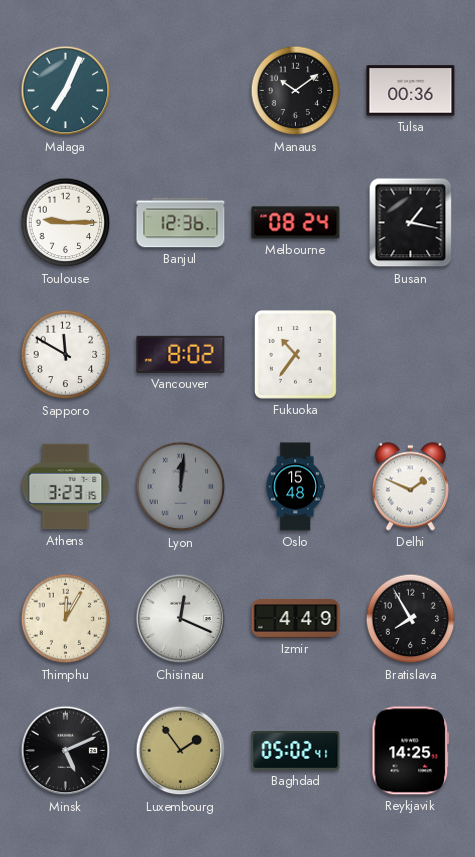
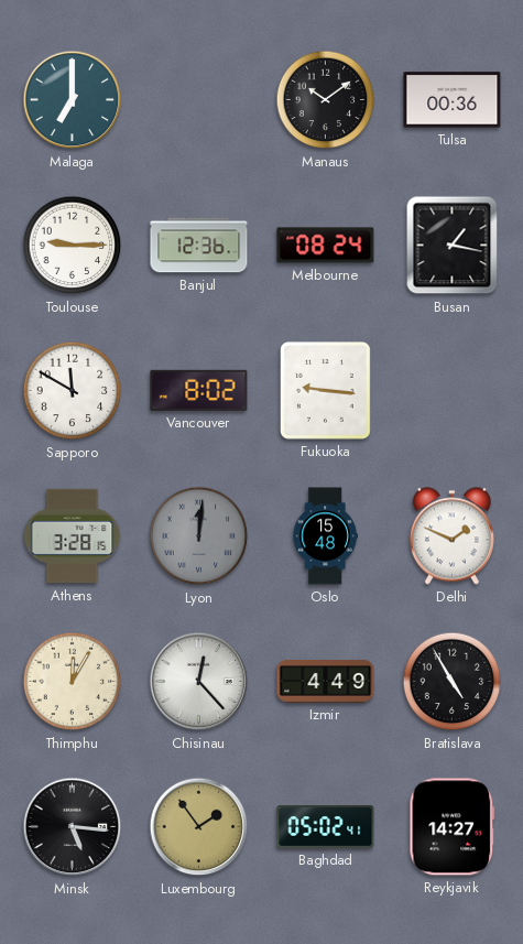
Malaga: 7:04 -> 7:00 (73, 100)
Fukuoka: 10:36 -> 9:16 (326, 391)
Athens: 3:23 -> 3:28 (73, 536)
Chisinau: 12:19 -> 12:23 (199, 682)
Bratislava: 7:55 -> 4:55 (453, 682)
Minsk: 5:11 -> 5:16 (73, 827)
Reykjavik: 14:25 -> 14:27 (453, 827)
